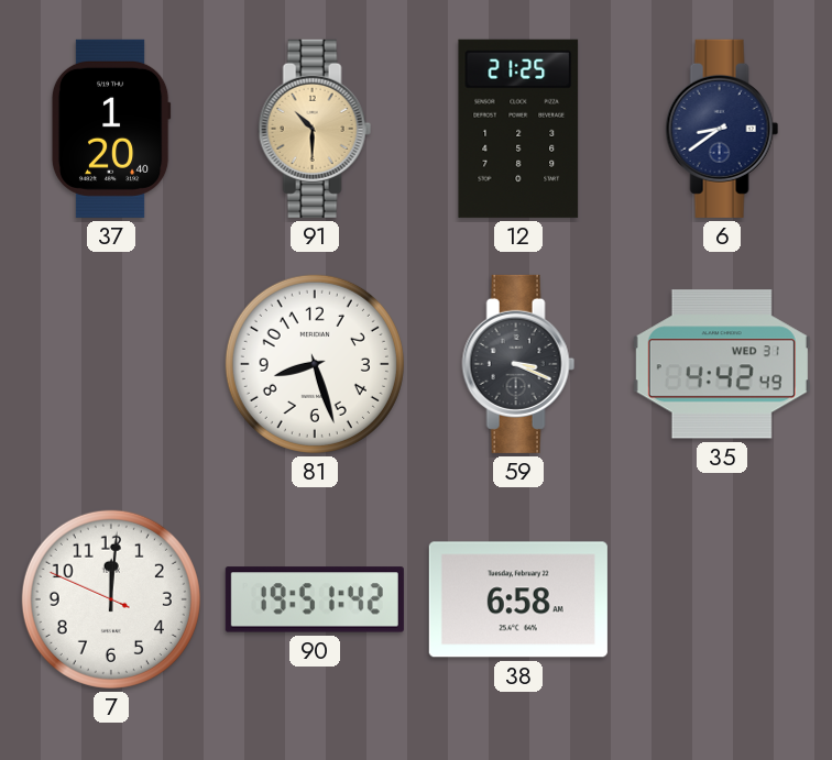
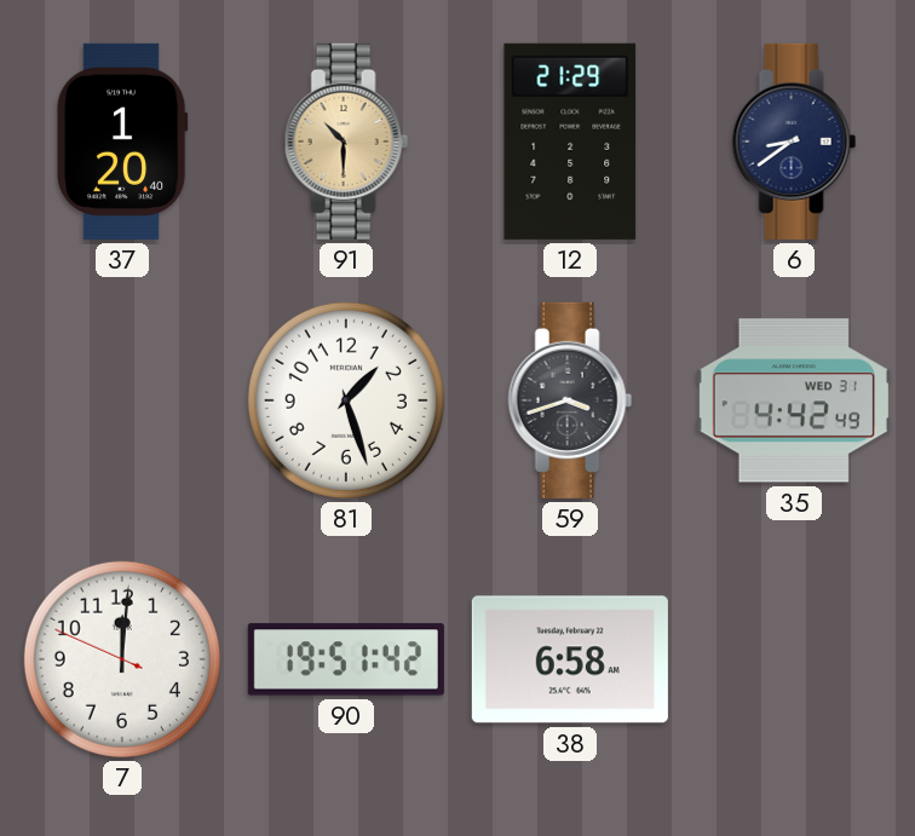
12: 21:25 -> 21:29 (570, 142)
81: 8:27 -> 1:27 (346, 400)
59: 3:19 -> 3:42 (570, 400)
